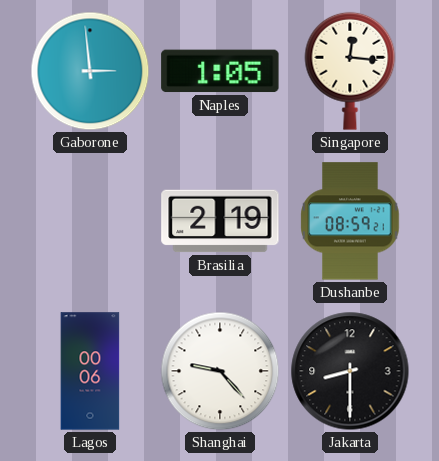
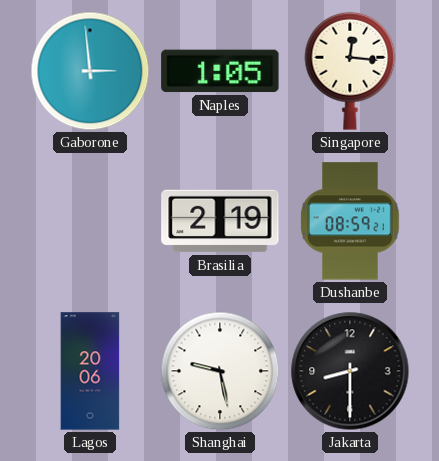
Lagos: 00:06 -> 20:06 (90, 371)
Shanghai: 9:23 -> 9:28 (220, 371)
